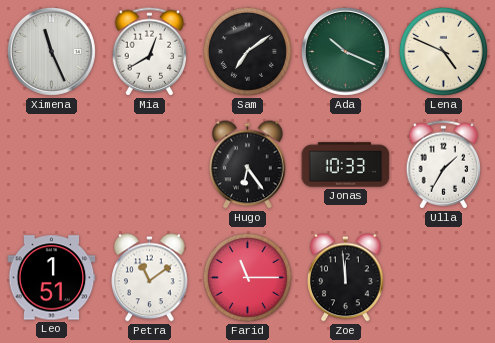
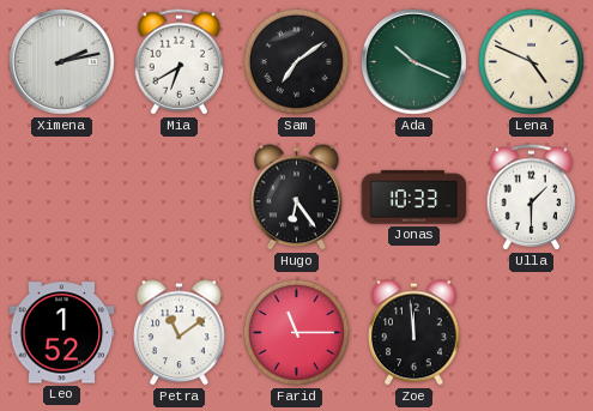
Ximena: 11:26 -> 2:13 (61, 61)
Mia: 12:40 -> 6:40 (180, 62)
Ulla: 1:35 -> 1:30 (532, 198)
Leo: 1:51 -> 1:52 (62, 333)
